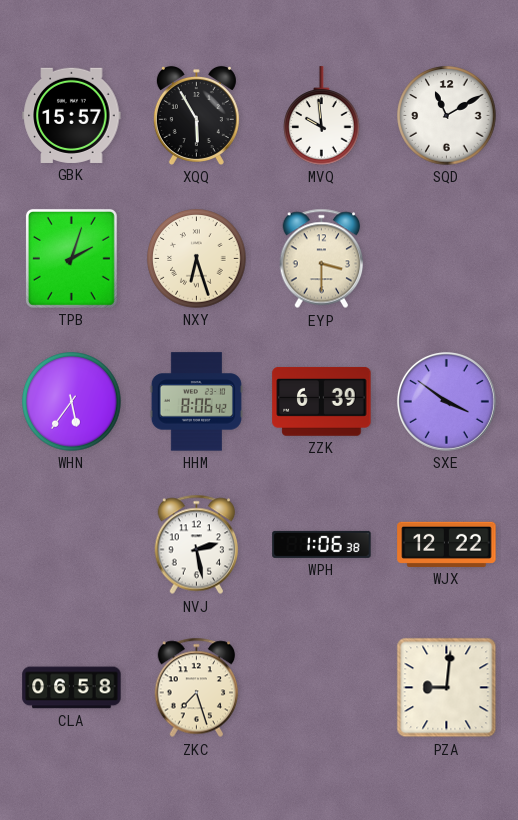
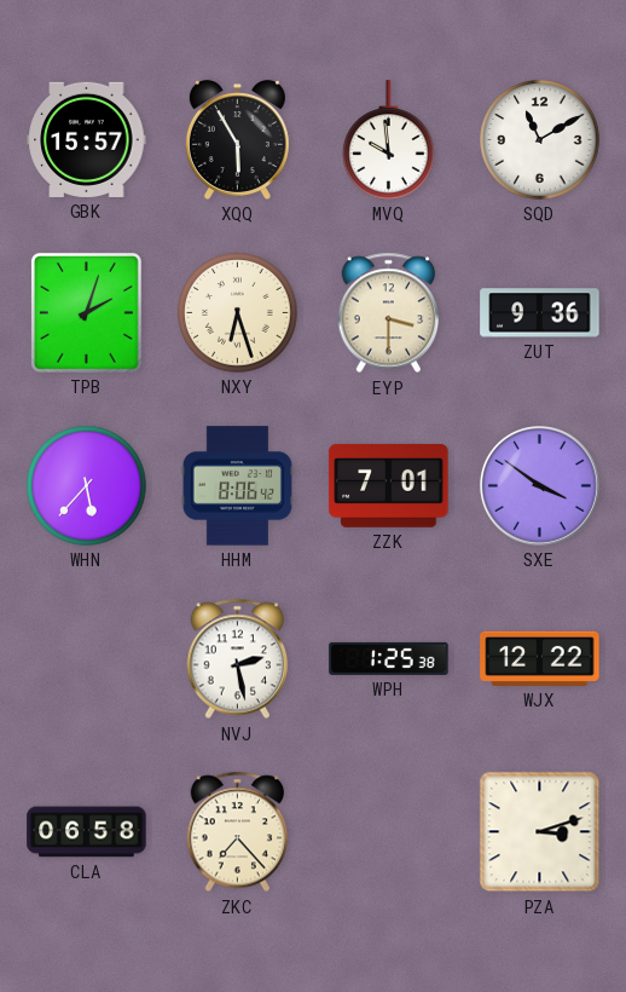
ZUT: none -> 9:36 (540, 313)
WHN: 5:36 -> 5:37 (87, 486)
ZZK: 6:39 -> 7:01 (389, 486)
WPH: 1:06 -> 1:25 (389, 658)
ZKC: 7:27 -> 7:23 (238, 832)
PZA: 9:01 -> 3:12 (540, 832)
